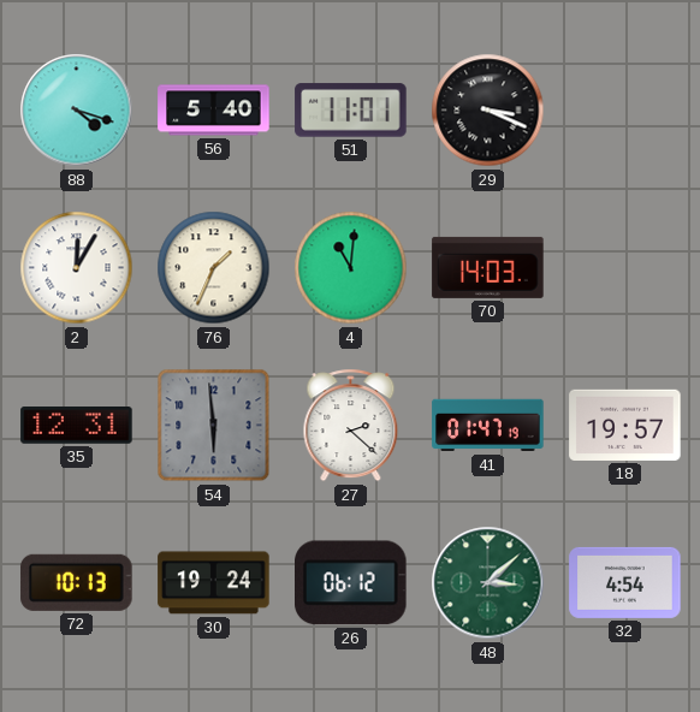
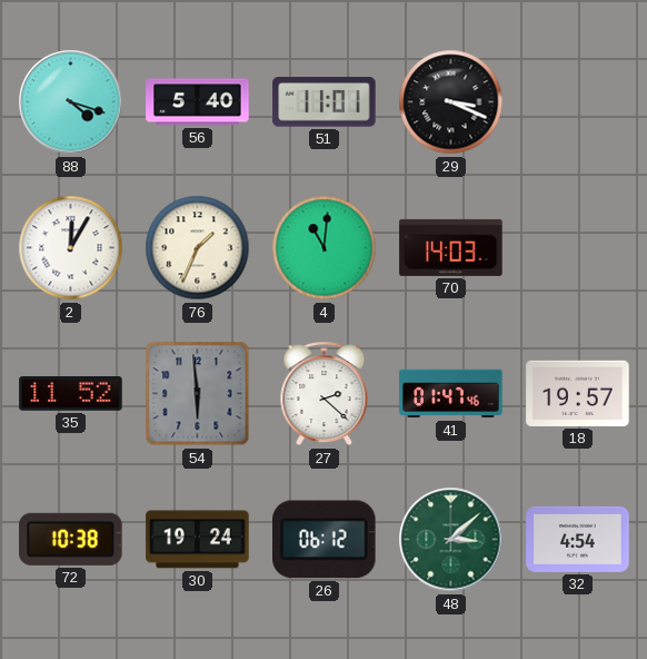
35: 12:31 -> 11:52 (71, 394)
41: 01:47:19 -> 01:47:46 (451, 394)
72: 10:13 -> 10:38 (71, 539)
